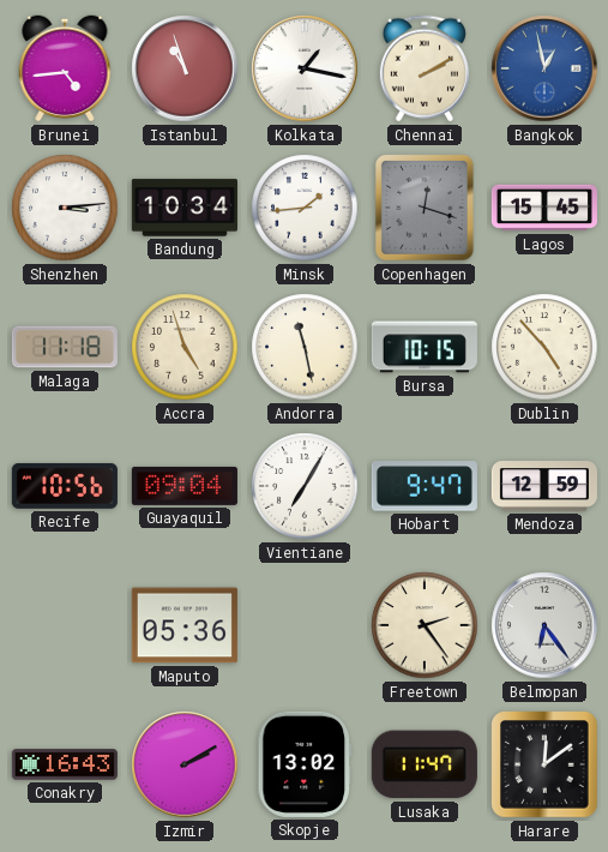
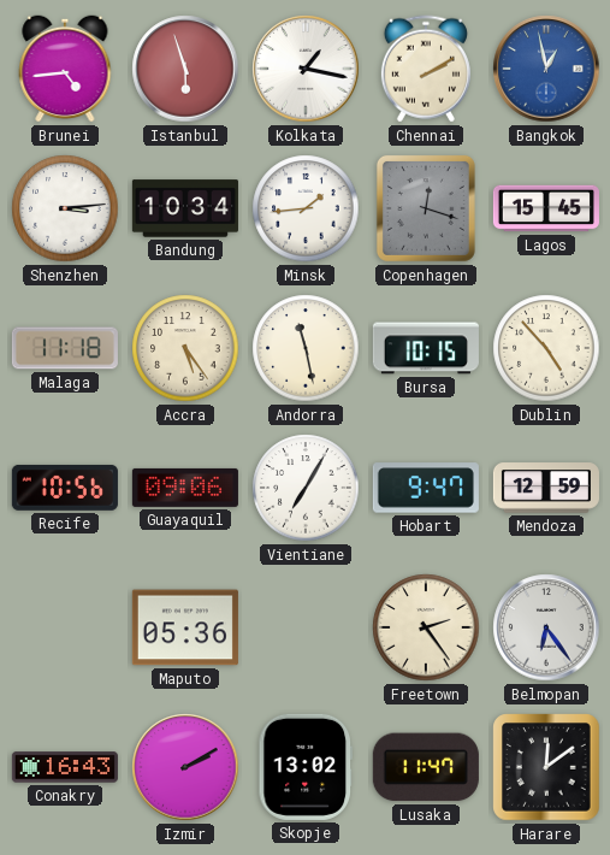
Istanbul: 10:57 -> 5:57 (185, 69)
Accra: 4:57 -> 5:24 (185, 348)
Guayaquil: 09:04 -> 09:06 (185, 488)
